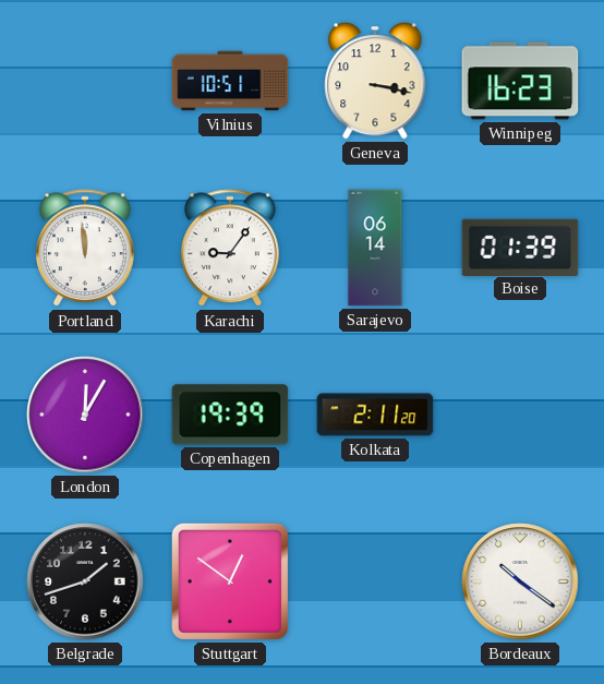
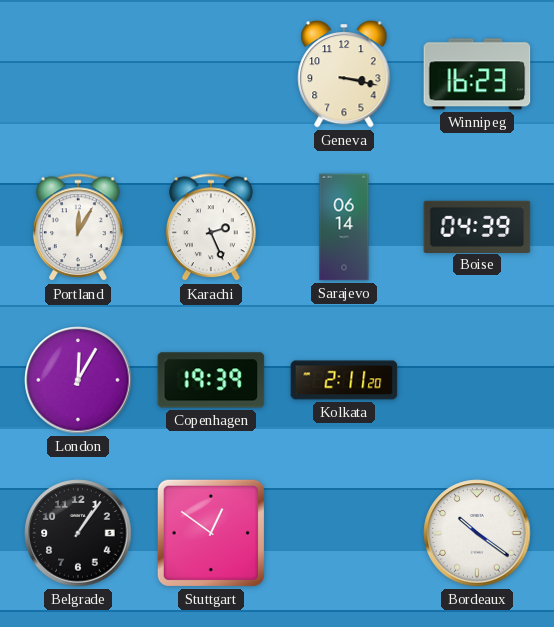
Vilnius: 10:51 -> none (230, 81)
Portland: 11:59 -> 12:05 (78, 228)
Karachi: 9:06 -> 2:26 (211, 228)
Boise: 01:39 -> 04:39 (477, 226)
Belgrade: 1:42 -> 1:06 (78, 533)
